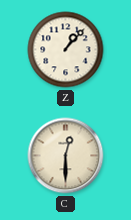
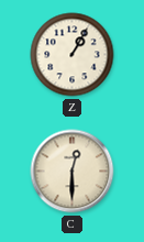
Z: 1:07 -> 1:05 (73, 55)
